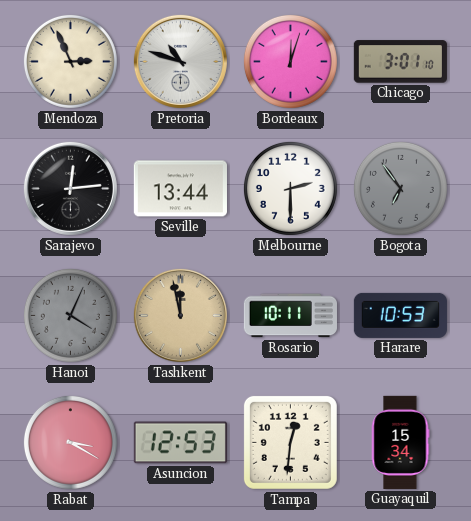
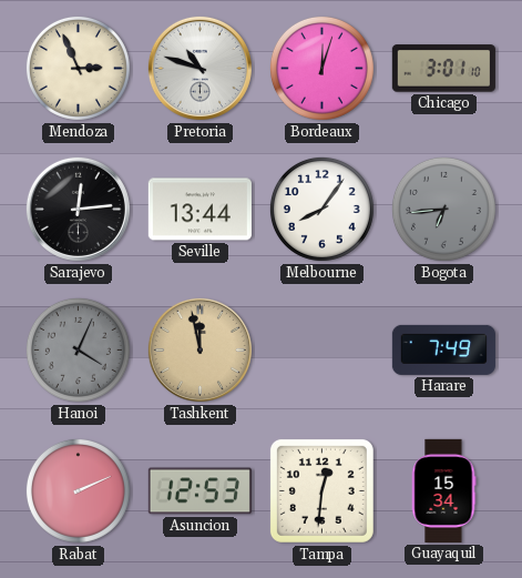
Melbourne: 2:30 -> 8:06 (321, 209)
Bogota: 6:54 -> 6:44 (443, 209)
Rosario: 10:11 -> none (290, 316)
Harare: 10:53 -> 7:49 (443, 349)
Rabat: 3:20 -> 2:11 (78, 490)
